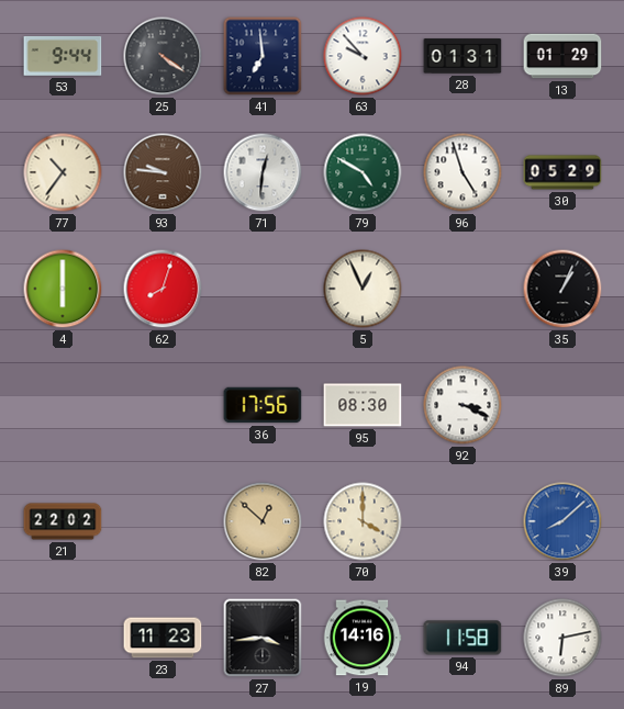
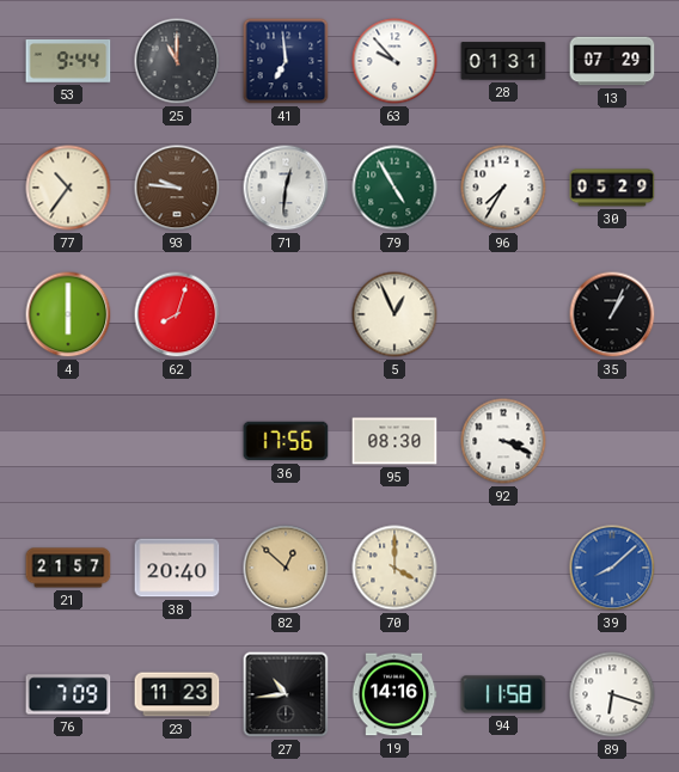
25: 4:21 -> 11:00 (177, 61)
13: 01:29 -> 07:29 (612, 61)
79: 4:50 -> 4:55 (394, 188)
96: 4:57 -> 7:35 (503, 188)
21: 22:02 -> 21:57 (68, 568)
38: none -> 20:40 (177, 568)
76: none -> 7:09 (68, 694)
27: 3:44 -> 10:44 (286, 694)
89: 6:13 -> 6:18 (612, 694)
